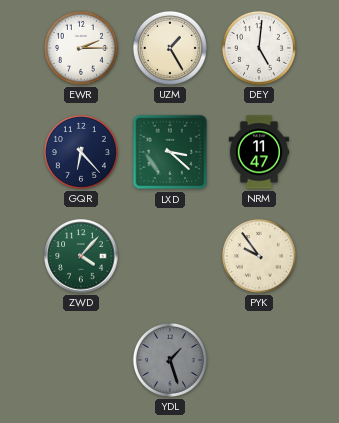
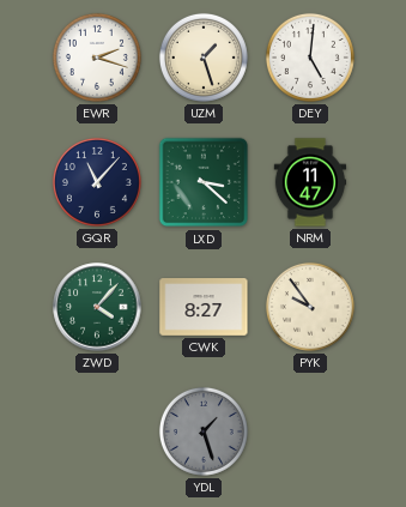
EWR: 2:15 -> 2:18 (97, 58)
UZM: 1:25 -> 1:27 (204, 58)
GQR: 6:23 -> 11:07 (97, 182)
CWK: none -> 8:27 (204, 308)
